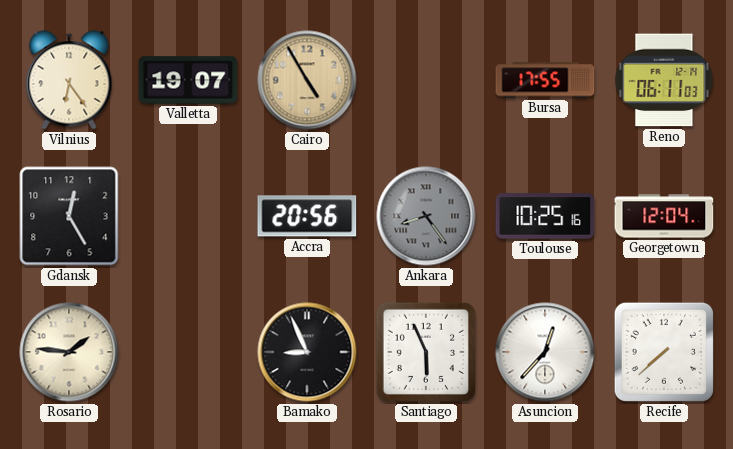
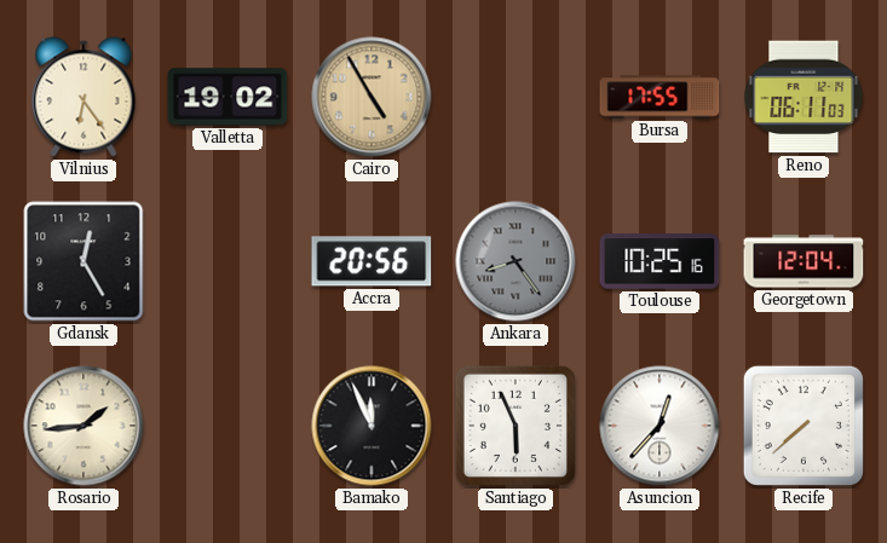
Valletta: 19:07 -> 19:02 (227, 97)
Rosario: 1:46 -> 1:44 (83, 426)
Bamako: 8:56 -> 11:56 (371, 426)
